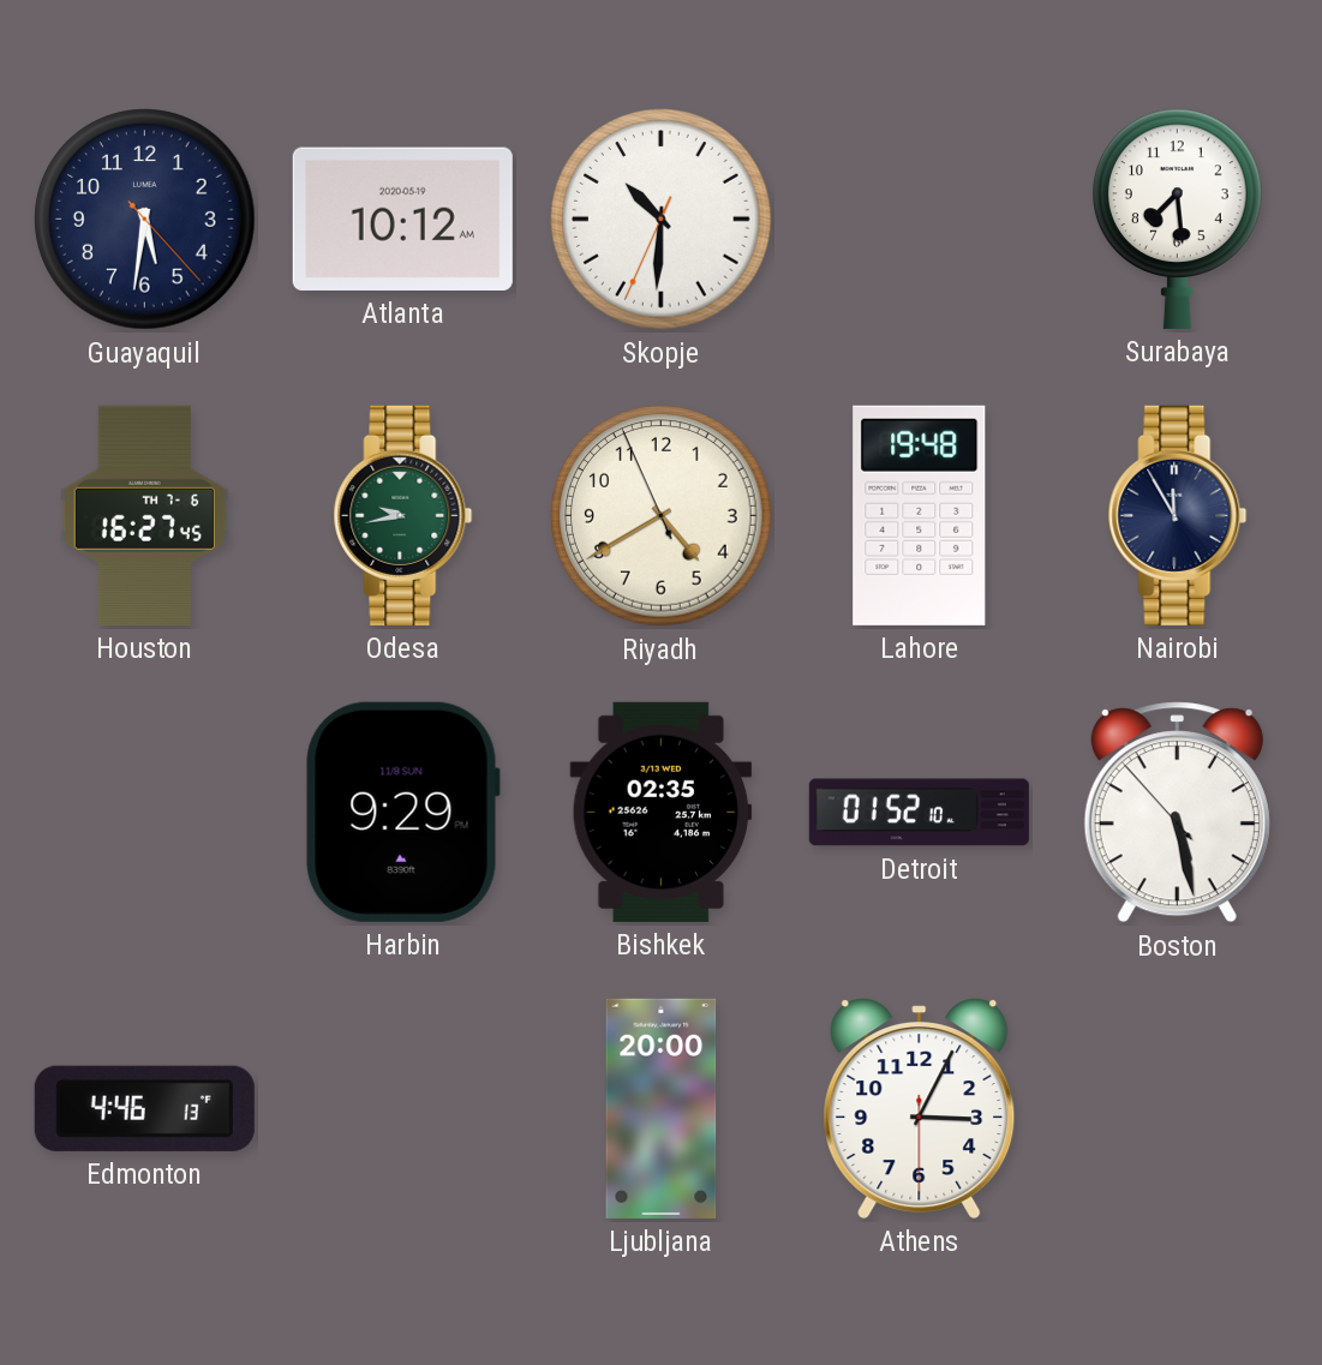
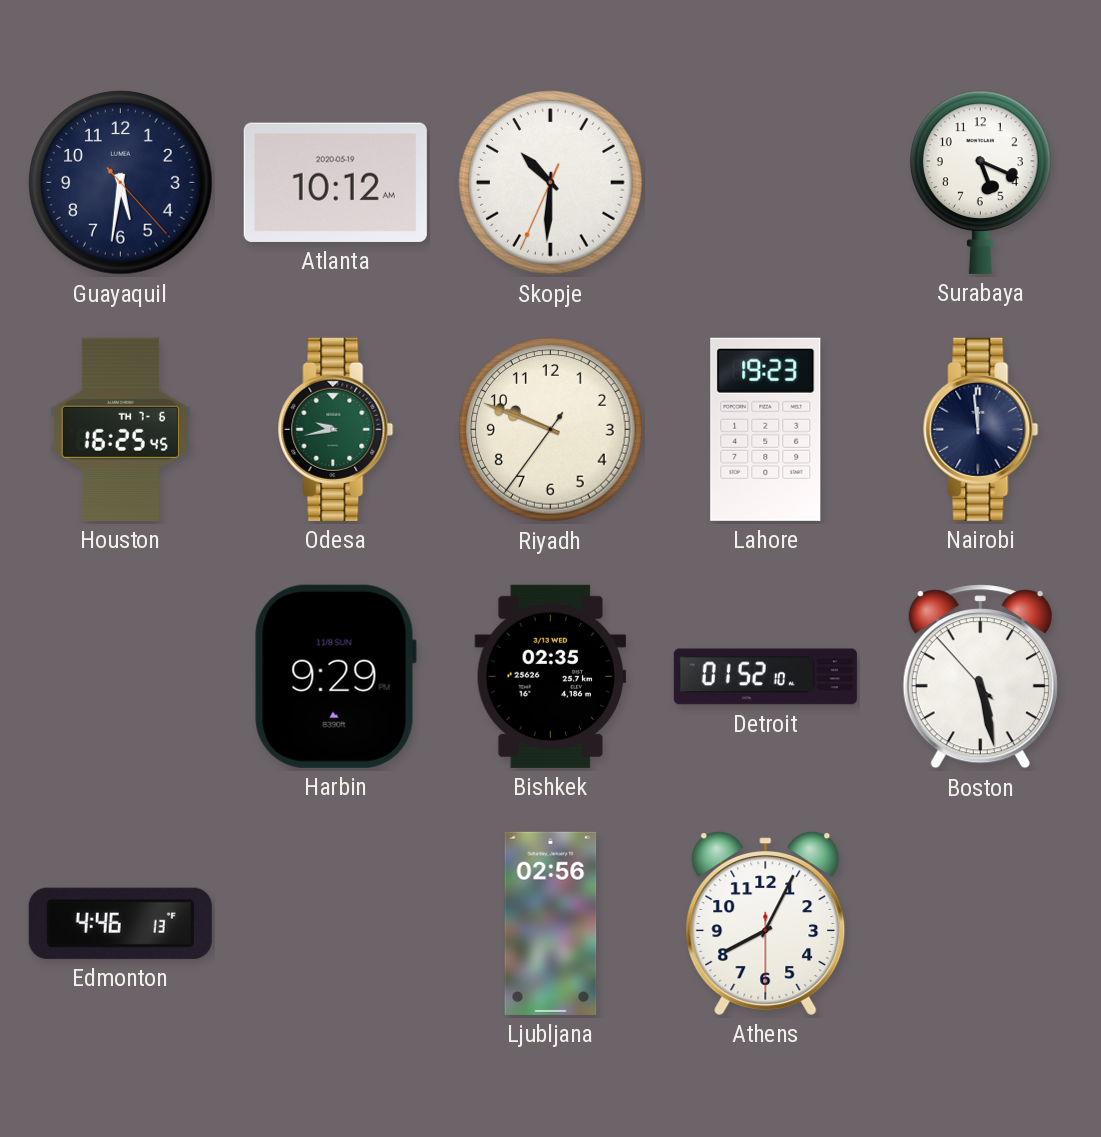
Surabaya: 7:29 -> 5:19 (981, 182)
Houston: 16:27 -> 16:25 (120, 429)
Riyadh: 4:39 -> 9:48 (551, 430)
Lahore: 19:48 -> 19:23 (766, 429)
Nairobi: 11:55 -> 11:59 (981, 429)
Ljubljana: 20:00 -> 02:56 (551, 923)
Athens: 3:04 -> 8:04 (766, 923)
